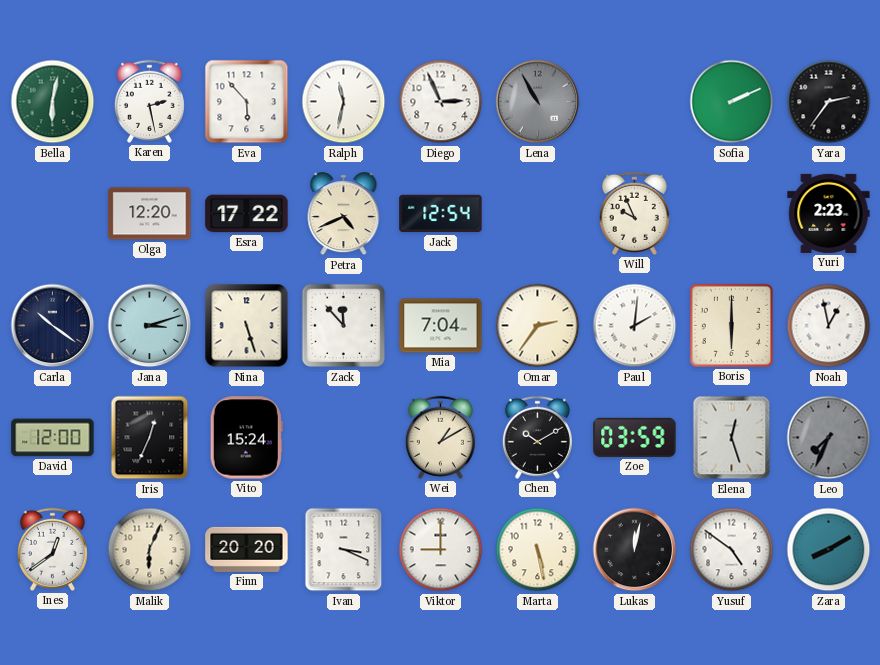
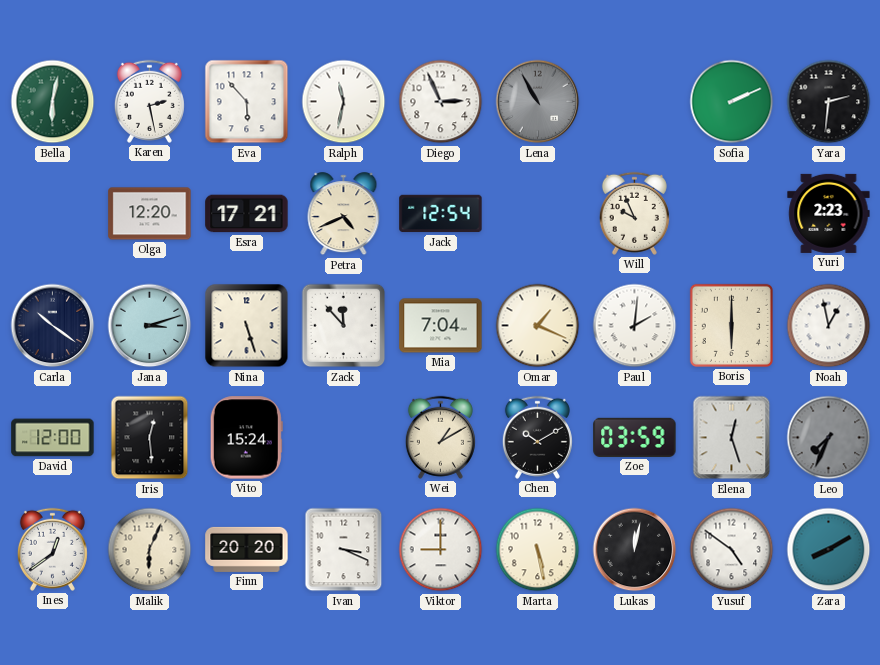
Yara: 2:36 -> 2:31 (829, 102)
Esra: 17:22 -> 17:21 (247, 214)
Omar: 2:36 -> 1:19 (538, 326)
Iris: 12:34 -> 12:29 (150, 438)
